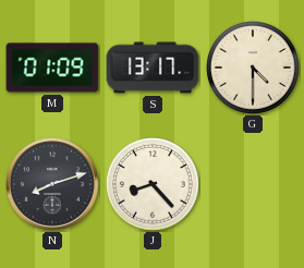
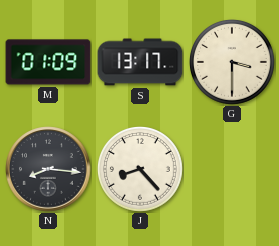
G: 4:30 -> 3:30 (233, 63)
N: 8:12 -> 8:16 (48, 169)
